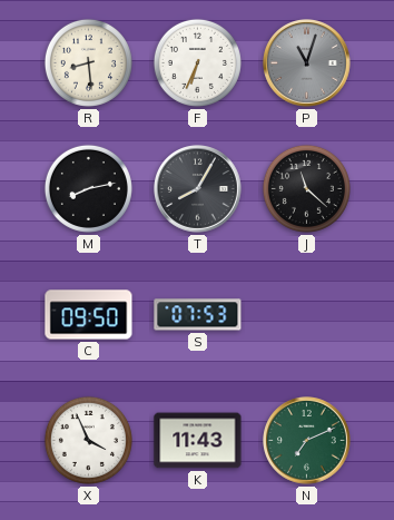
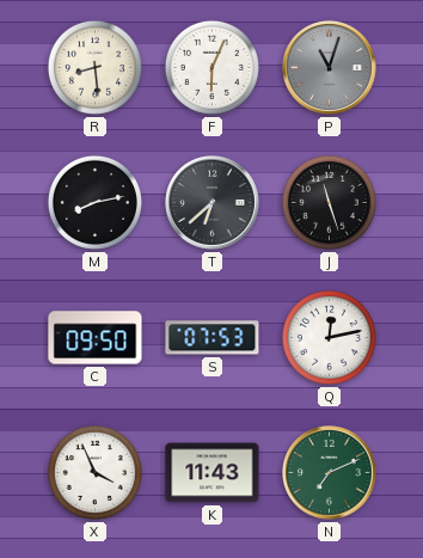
F: 6:34 -> 6:04 (211, 67)
T: 8:05 -> 6:38 (213, 203)
J: 11:22 -> 11:27 (329, 202)
Q: none -> 12:13 (329, 337)
